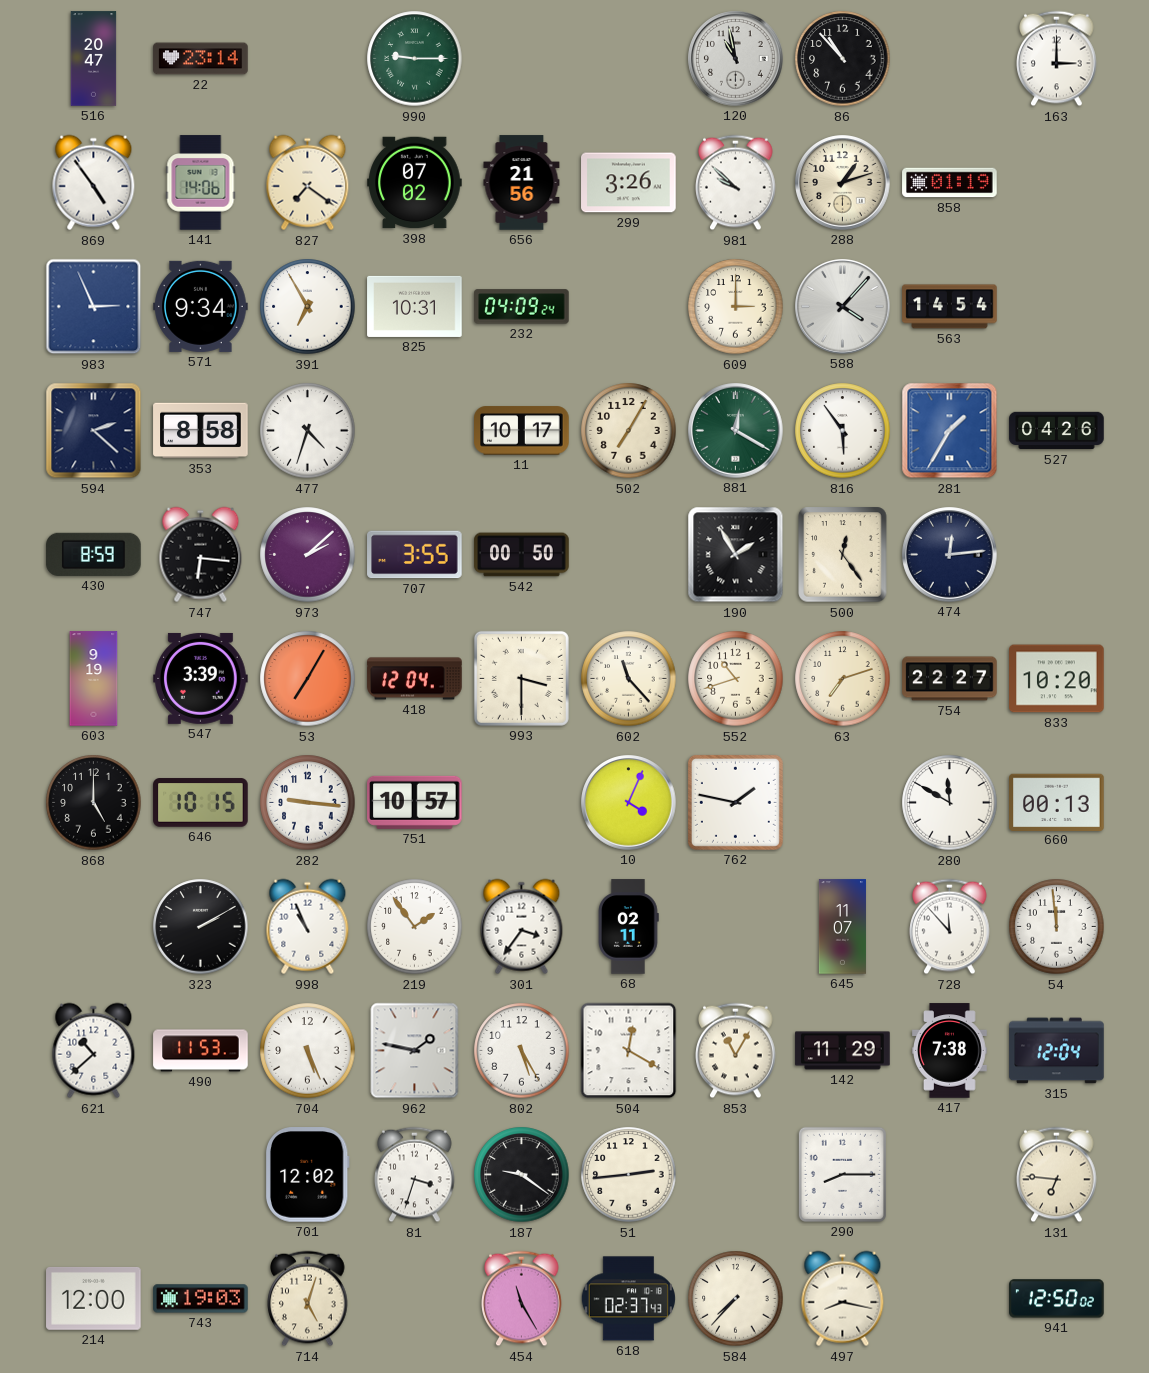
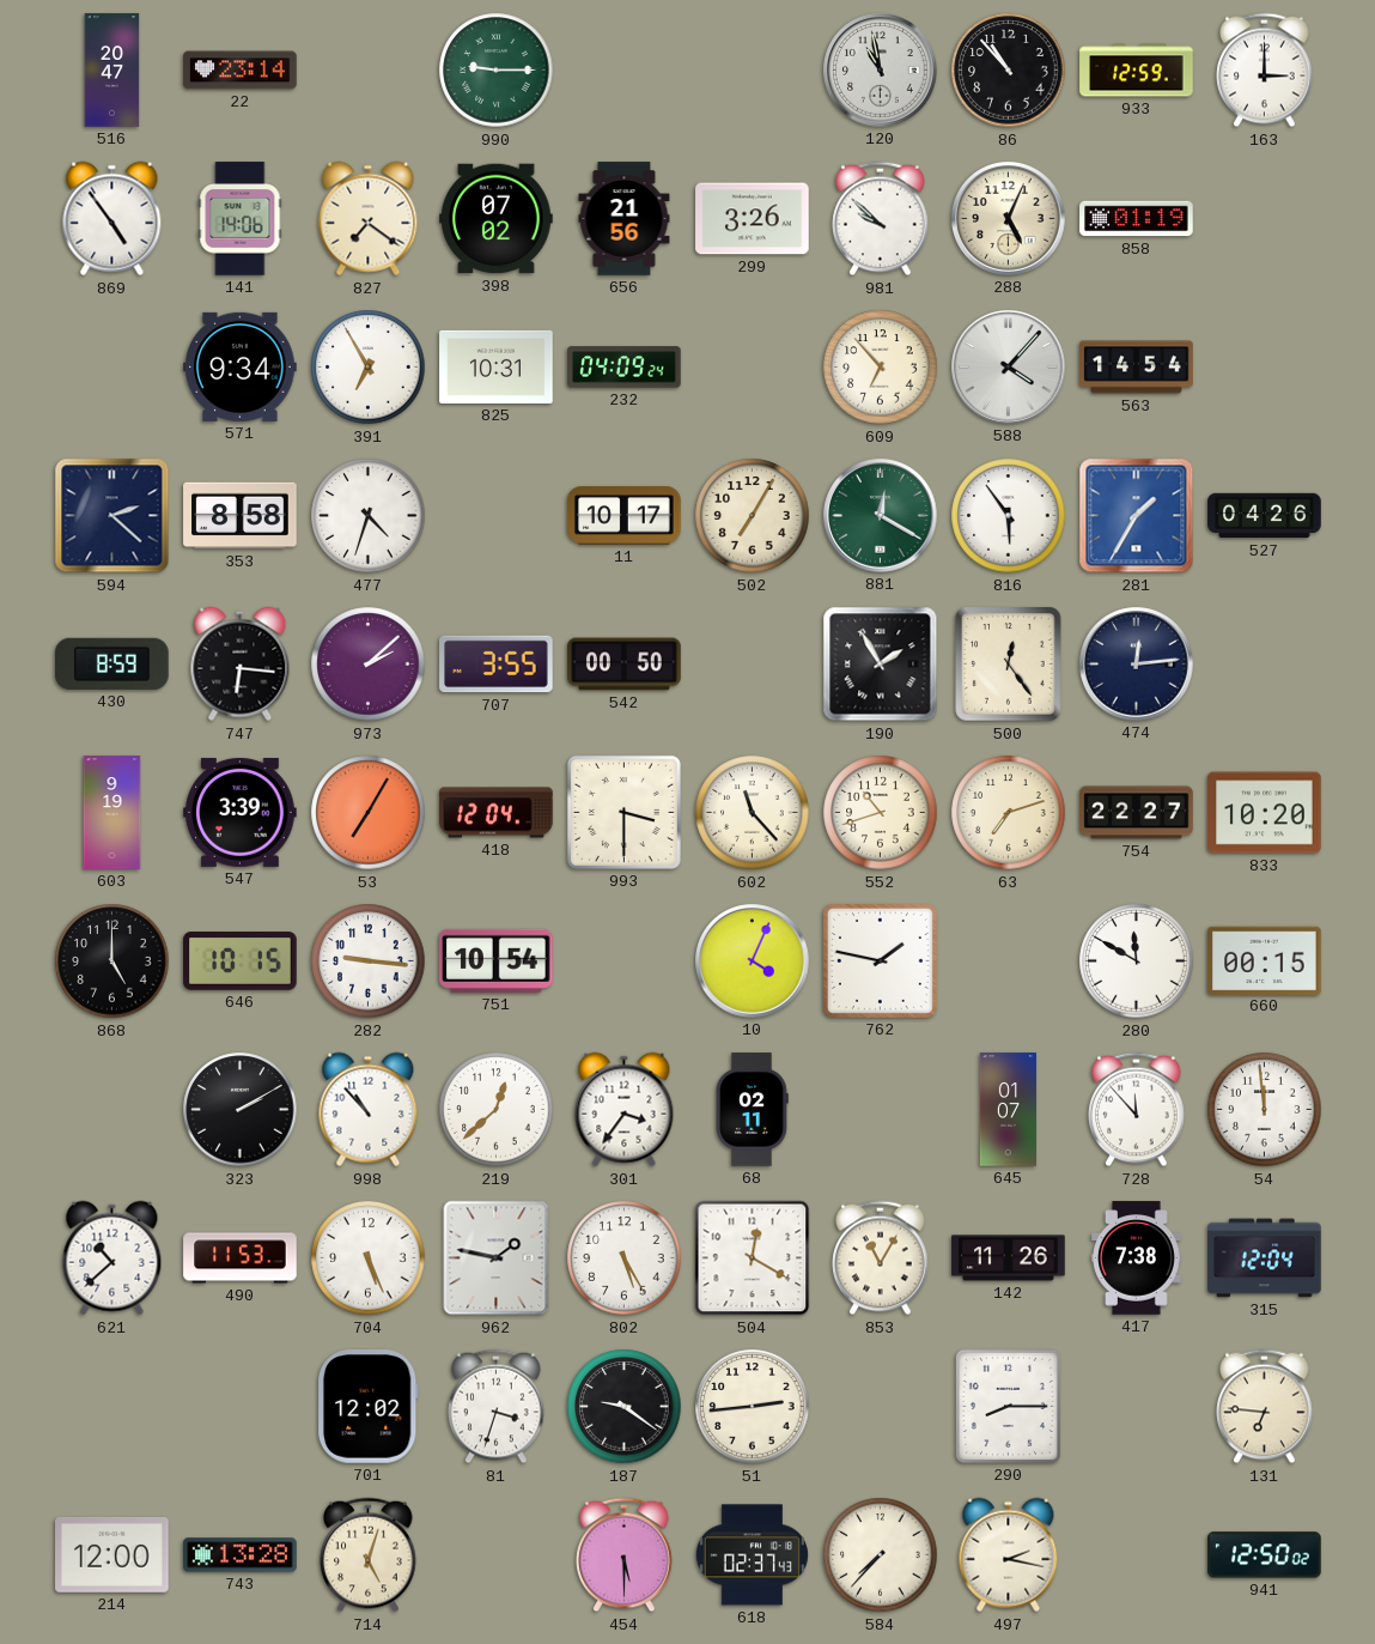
933: none -> 12:59 (1137, 71)
288: 1:12 -> 5:04 (1009, 219)
983: 2:56 -> none (94, 307)
609: 3:00 -> 6:53 (881, 368)
751: 10:57 -> 10:54 (497, 960)
660: 00:13 -> 00:15 (1265, 960)
998: 10:56 -> 10:53 (369, 1110)
219: 1:54 -> 12:38 (497, 1110)
645: 11:07 -> 01:07 (1008, 1110)
142: 11:29 -> 11:26 (1009, 1258)
743: 19:03 -> 13:28 (241, 1555)
454: 11:25 -> 5:30 (625, 1555)
497: 8:17 -> 2:17 (1009, 1555)
